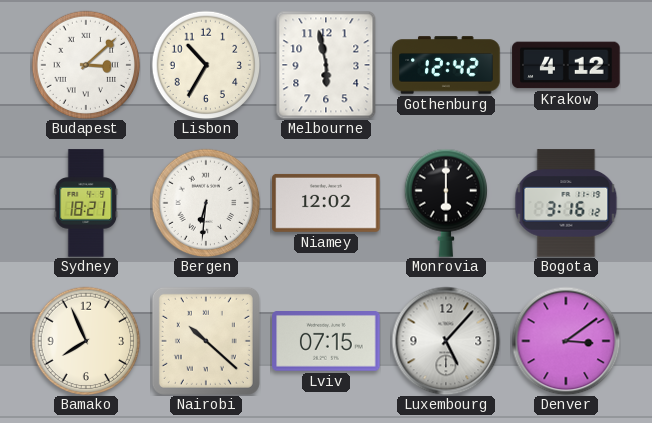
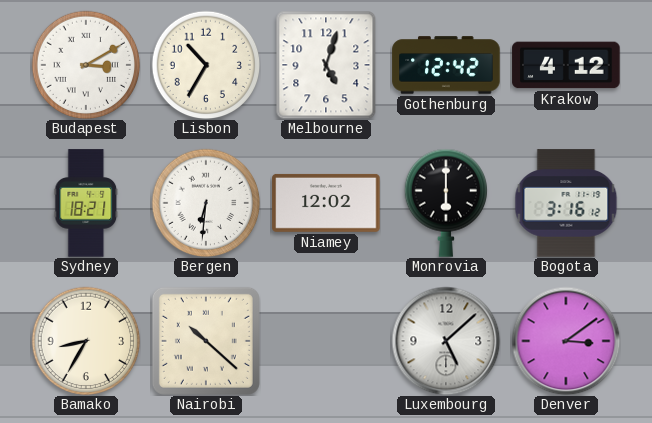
Budapest: 3:08 -> 3:10 (86, 65)
Melbourne: 5:58 -> 5:03 (326, 65)
Bamako: 7:56 -> 8:35 (86, 341)
Lviv: 07:15 -> none (326, 342)
Luxembourg: 5:07 -> 5:08 (446, 341)
